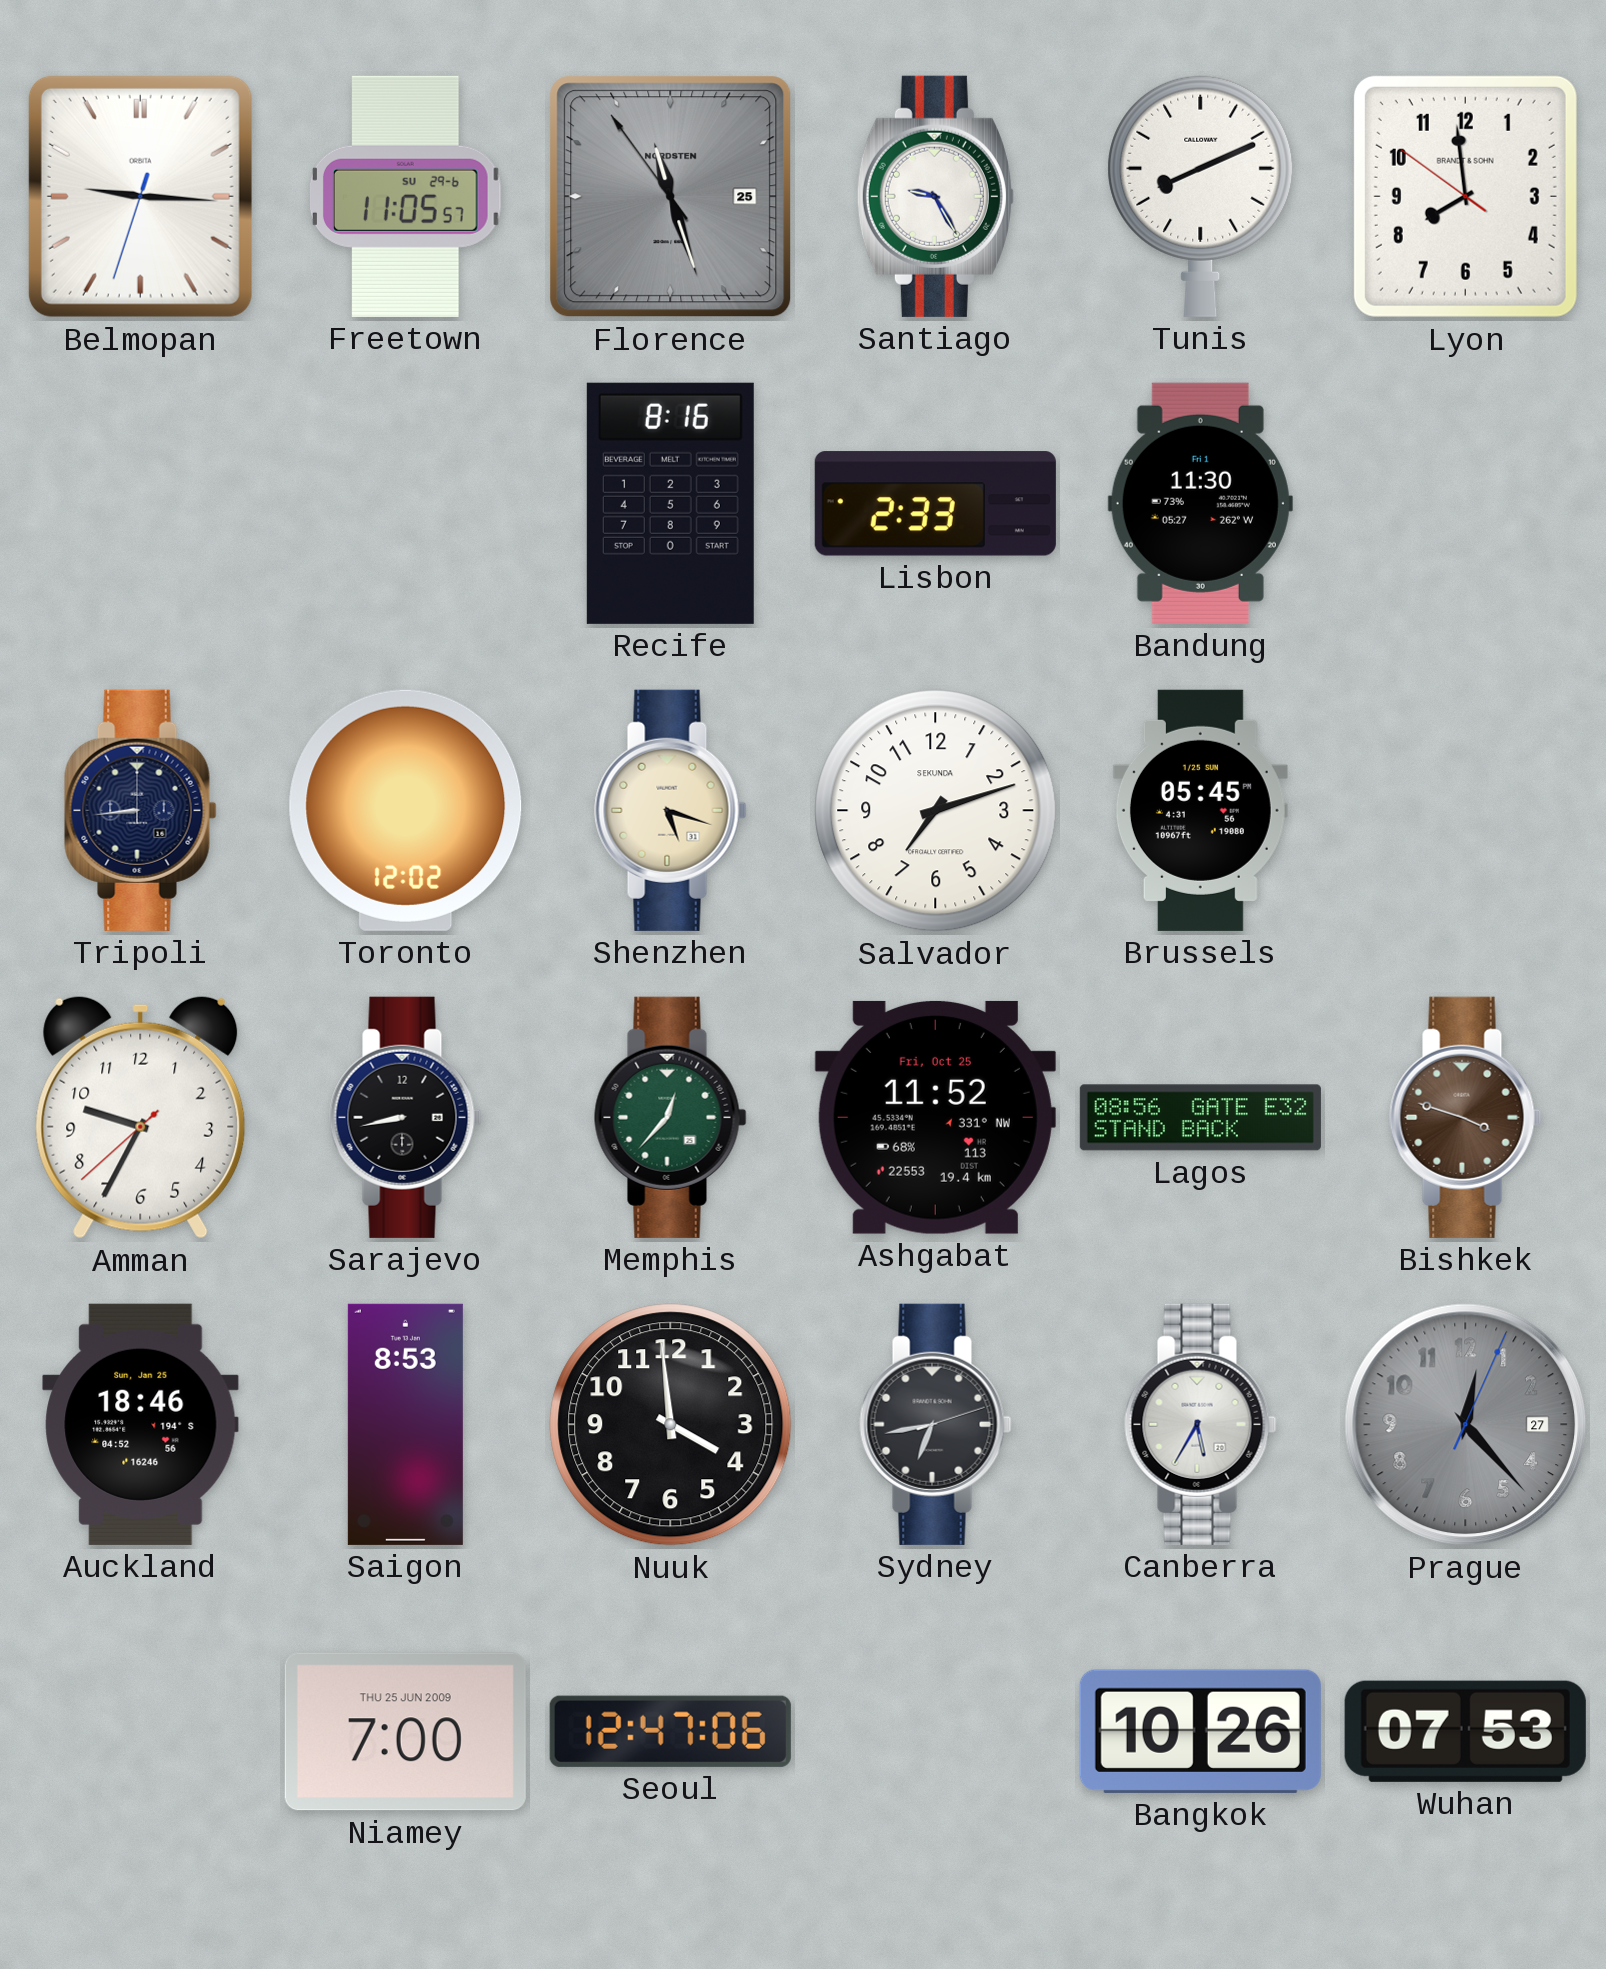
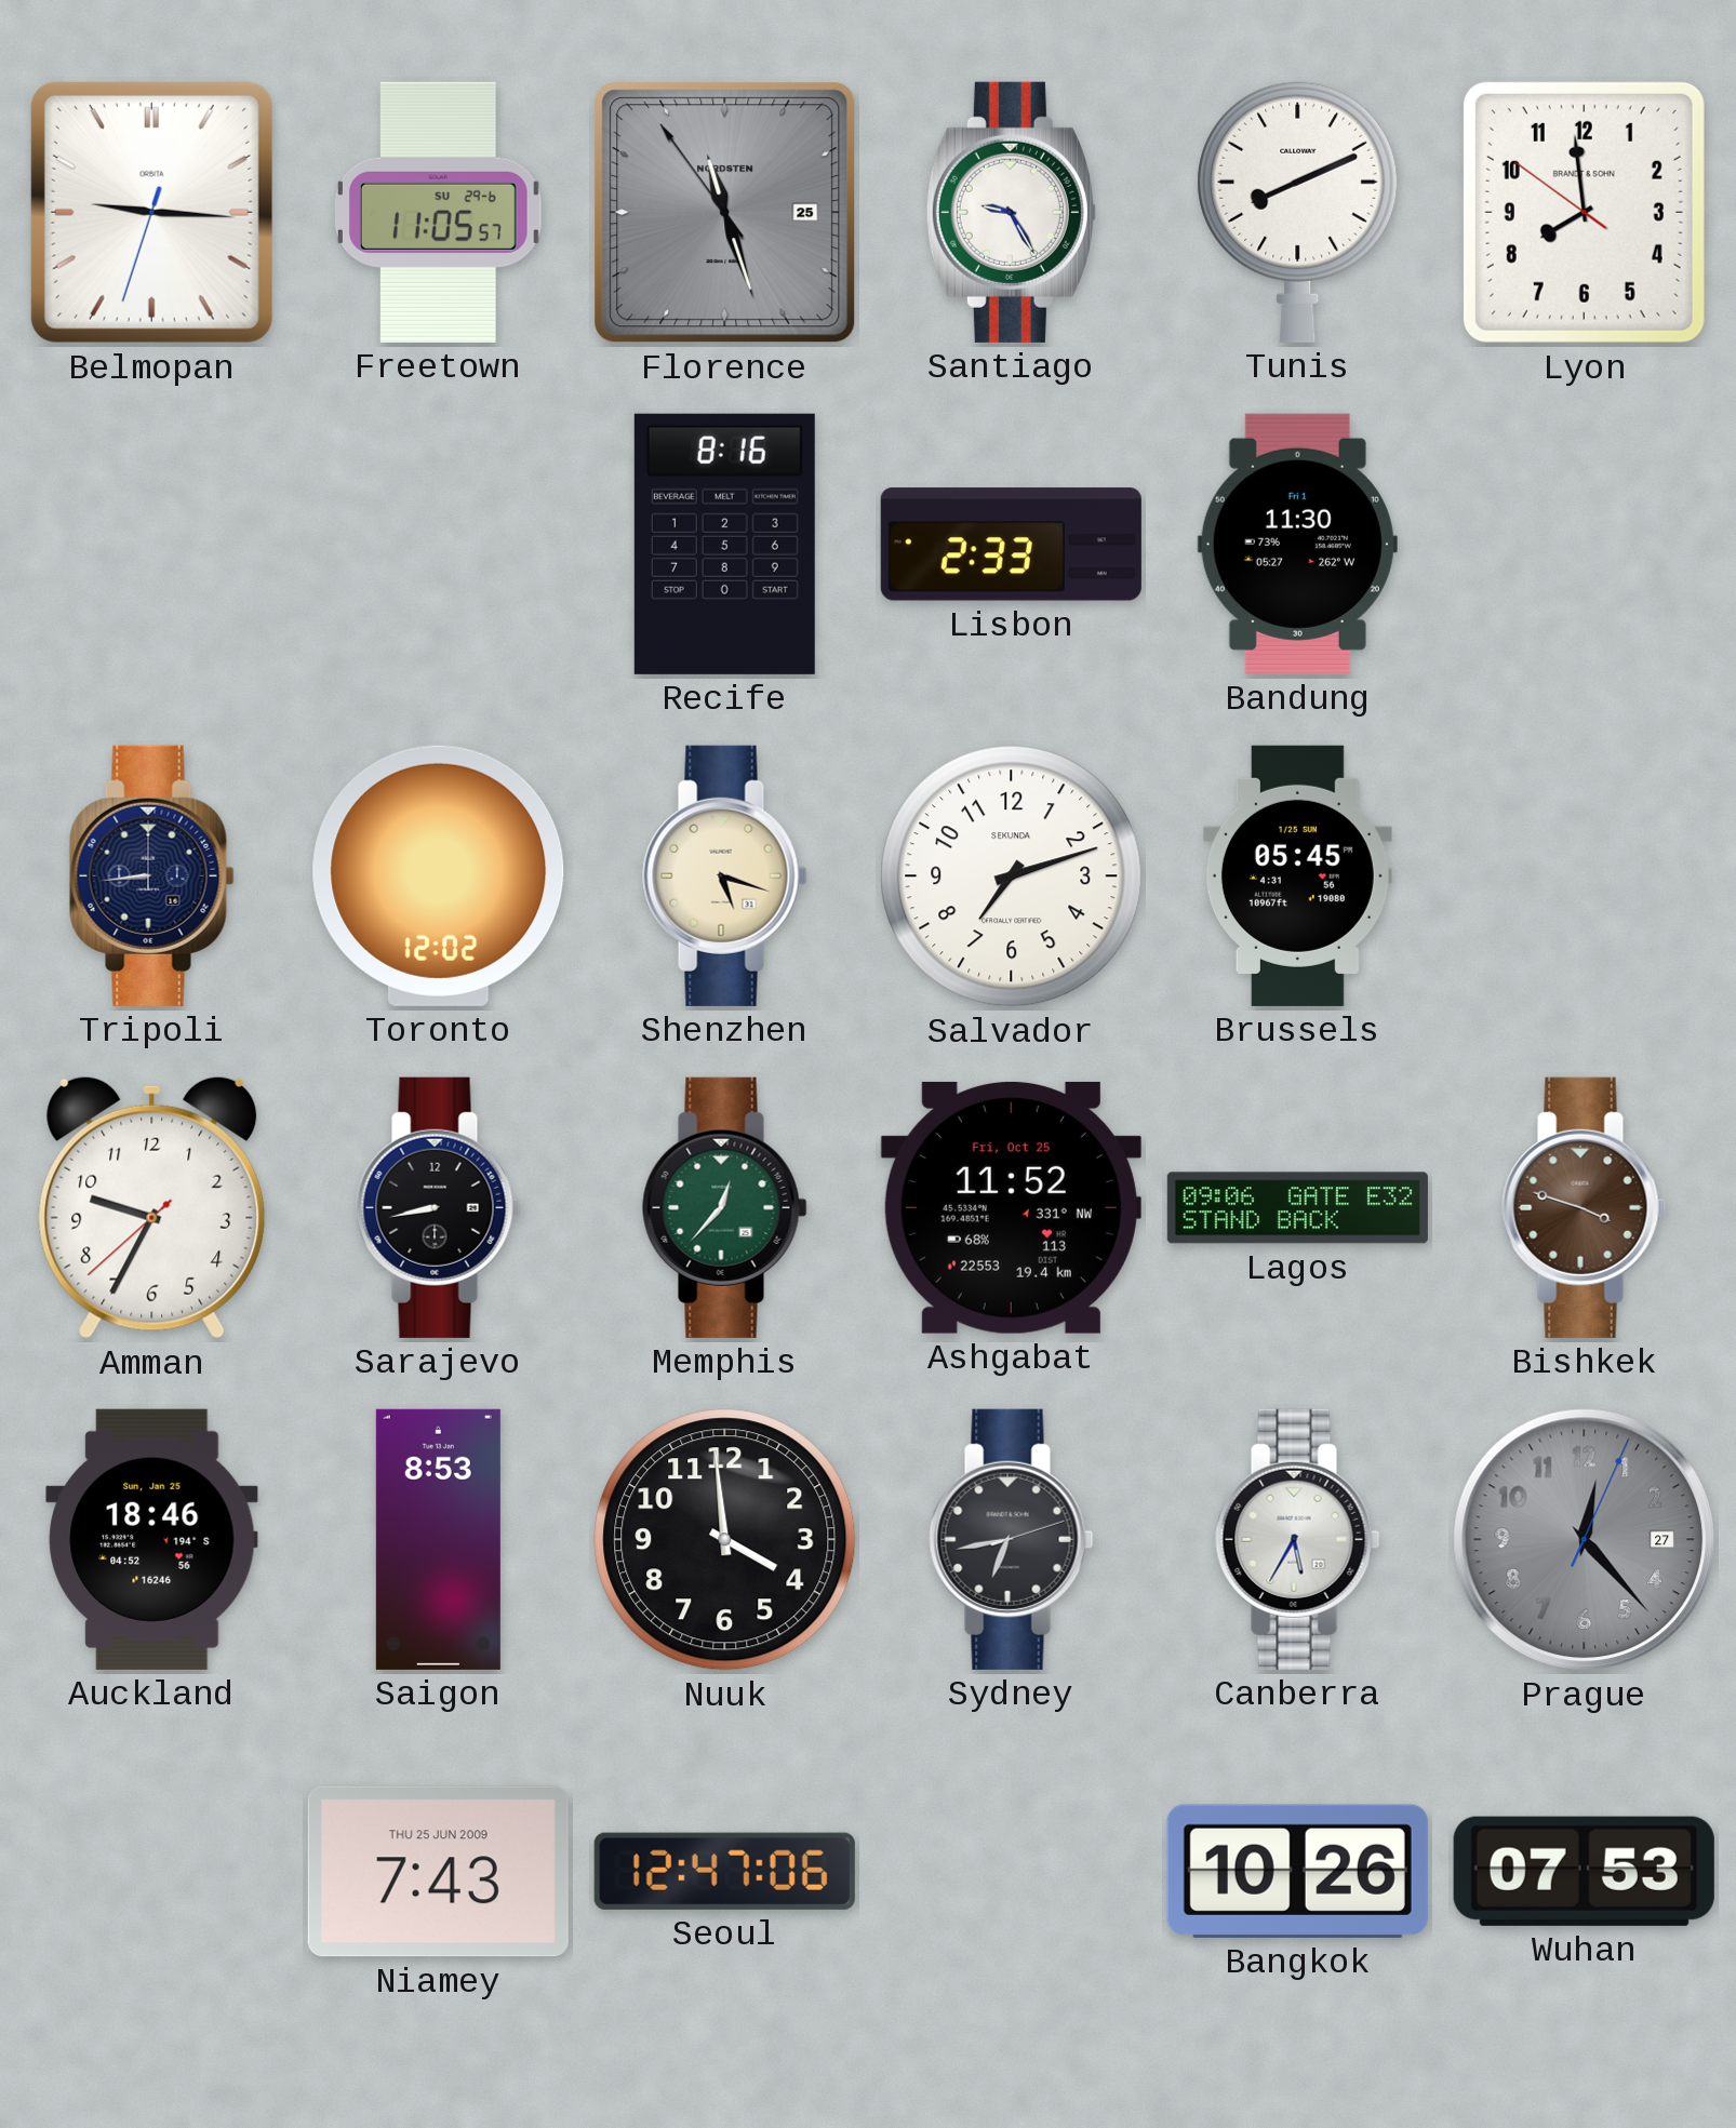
Lagos: 08:56 -> 09:06 (1297, 1208)
Niamey: 7:00 -> 7:43 (438, 1872)
